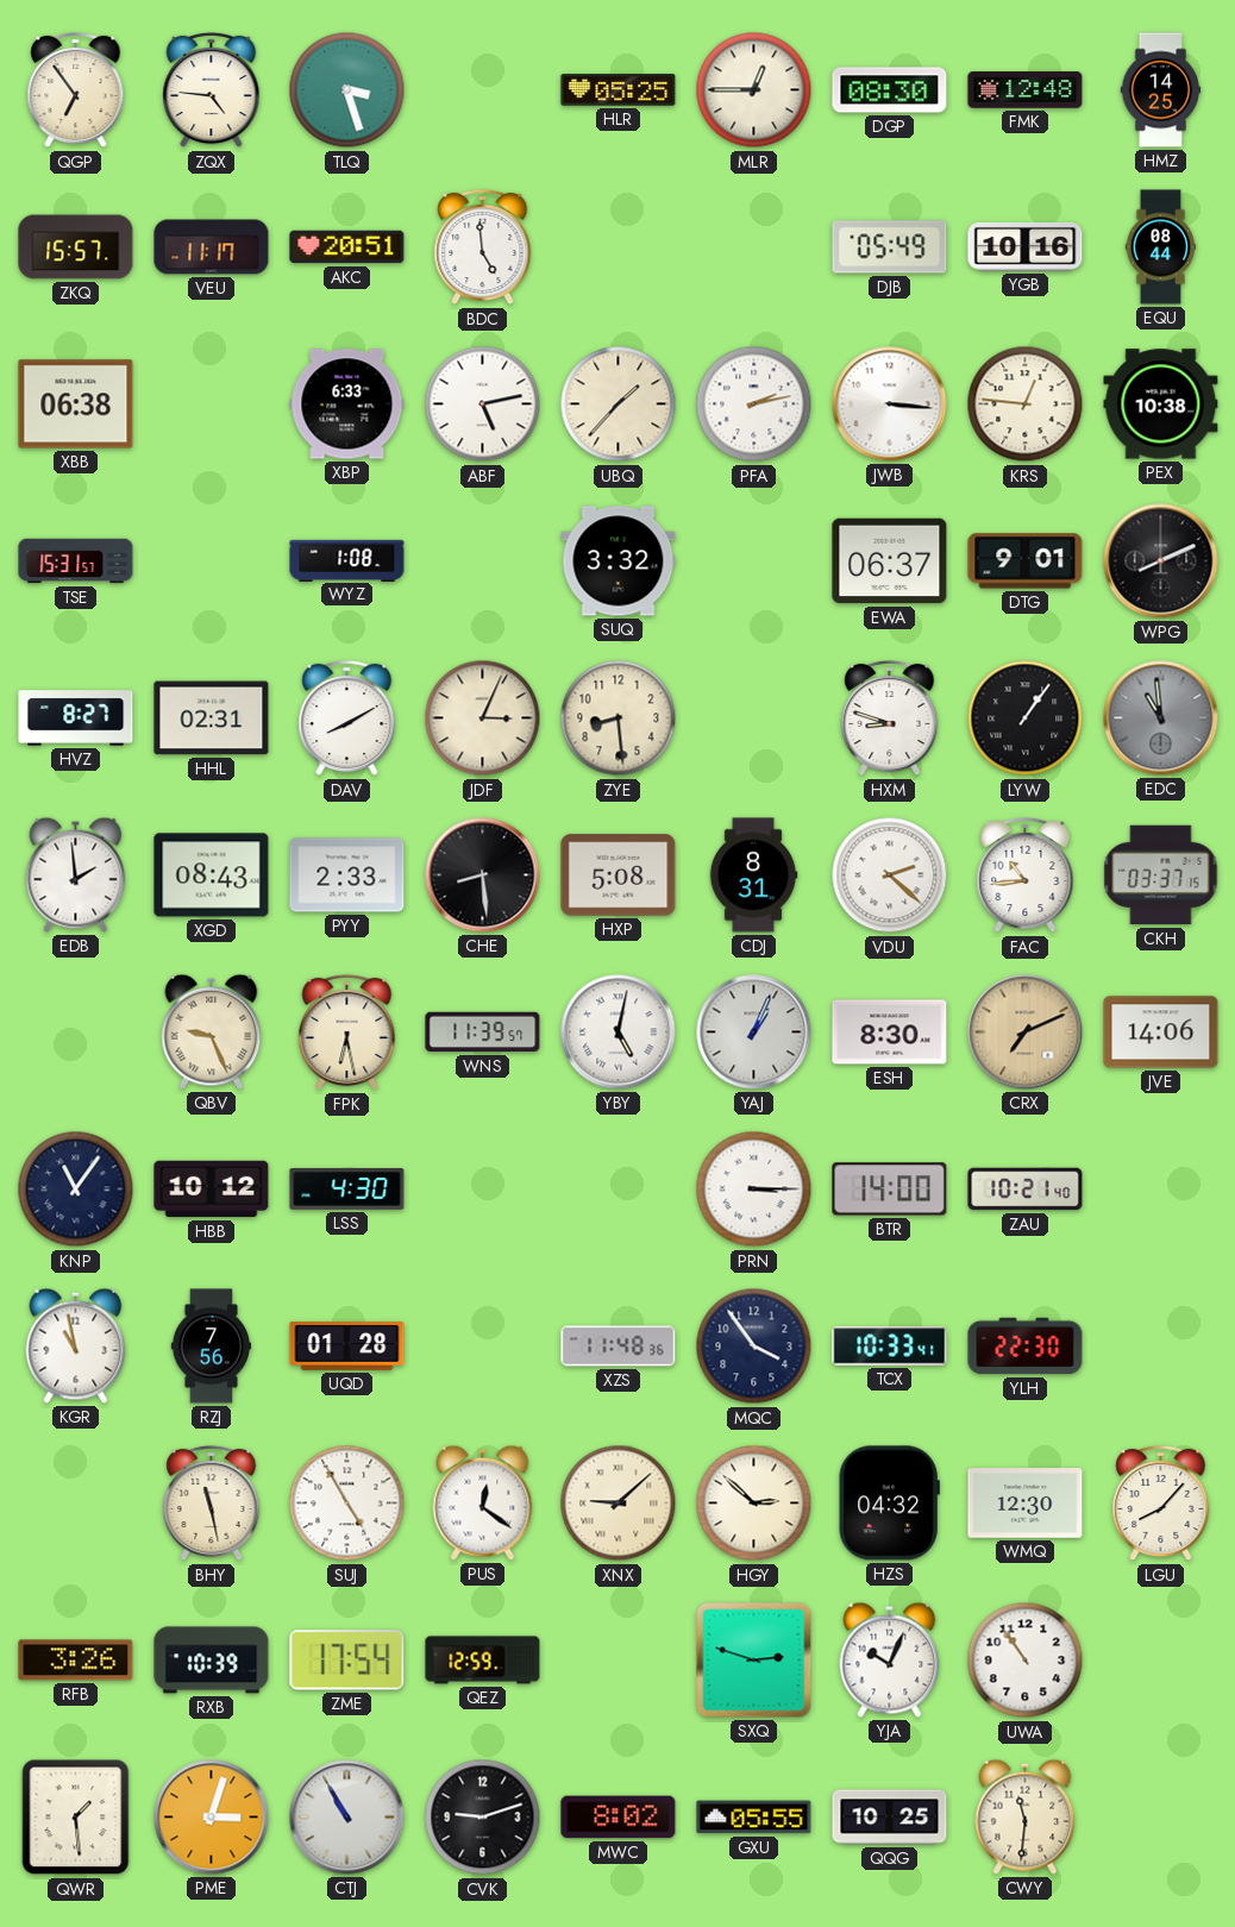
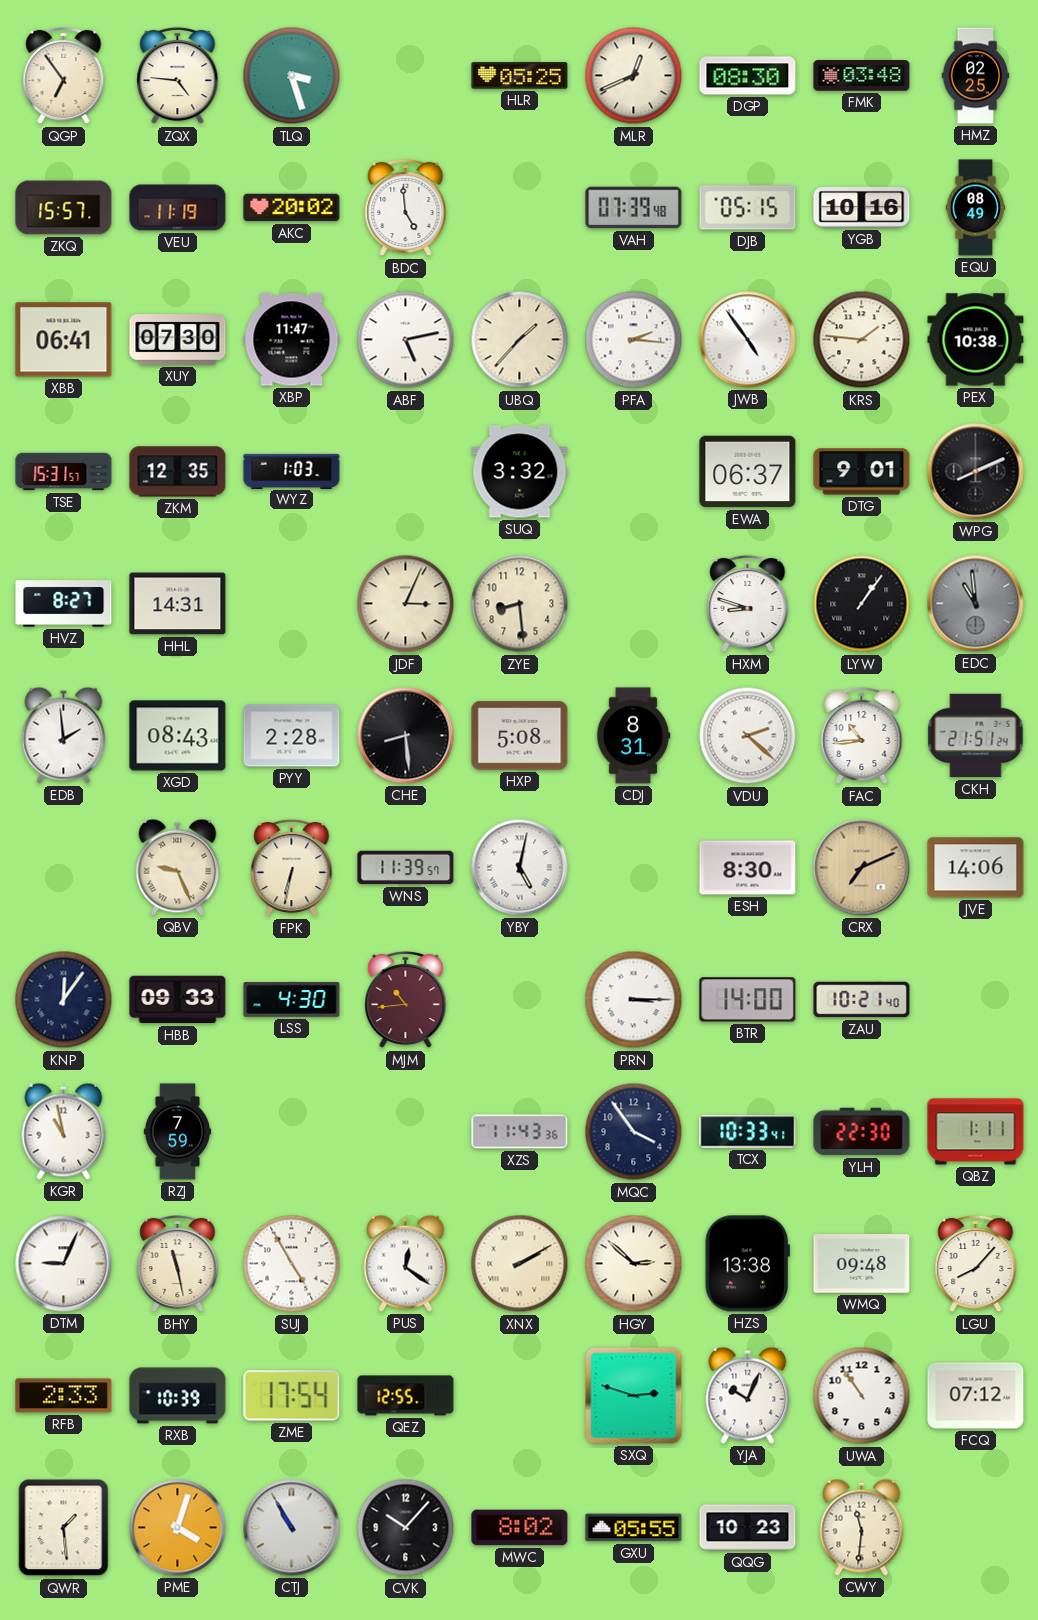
MLR: 12:45 -> 12:41 (634, 76)
FMK: 12:48 -> 03:48 (862, 76)
HMZ: 14:25 -> 02:25 (976, 76)
VEU: 11:17 -> 11:19 (178, 208)
AKC: 20:51 -> 20:02 (292, 208)
VAH: none -> 07:39 (634, 208)
DJB: 05:49 -> 05:15 (748, 208)
EQU: 08:44 -> 08:49 (976, 208)
XBB: 06:38 -> 06:41 (64, 340)
XUY: none -> 07:30 (178, 340)
XBP: 6:33 -> 11:47 (292, 340)
PFA: 2:13 -> 2:16 (634, 340)
JWB: 3:16 -> 4:54 (748, 340)
KRS: 12:46 -> 1:46 (862, 340)
ZKM: none -> 12:35 (178, 472)
WYZ: 1:08 -> 1:03 (292, 471)
HHL: 02:31 -> 14:31 (178, 604)
DAV: 8:10 -> none (347, 718)
PYY: 2:33 -> 2:28 (292, 736)
CKH: 03:37 -> 21:51 (976, 736)
FPK: 6:28 -> 6:32 (292, 868)
YAJ: 1:04 -> none (754, 1032)
KNP: 11:06 -> 12:06 (64, 1000)
HBB: 10:12 -> 09:33 (178, 1000)
MJM: none -> 10:44 (406, 1000)
RZJ: 7:56 -> 7:59 (178, 1132)
UQD: 01:28 -> none (347, 1347)
XZS: 11:48 -> 11:43 (520, 1132)
QBZ: none -> 1:11 (976, 1132)
DTM: none -> 9:04 (64, 1264)
XNX: 9:08 -> 2:10 (520, 1264)
HZS: 04:32 -> 13:38 (747, 1264)
WMQ: 12:30 -> 09:48 (862, 1264)
RFB: 3:26 -> 2:33 (64, 1396)
QEZ: 12:59 -> 12:55 (406, 1396)
FCQ: none -> 07:12 (976, 1396)
PME: 3:03 -> 4:03 (178, 1528)
CVK: 9:12 -> 10:07 (406, 1528)
QQG: 10:25 -> 10:23 (748, 1528)
